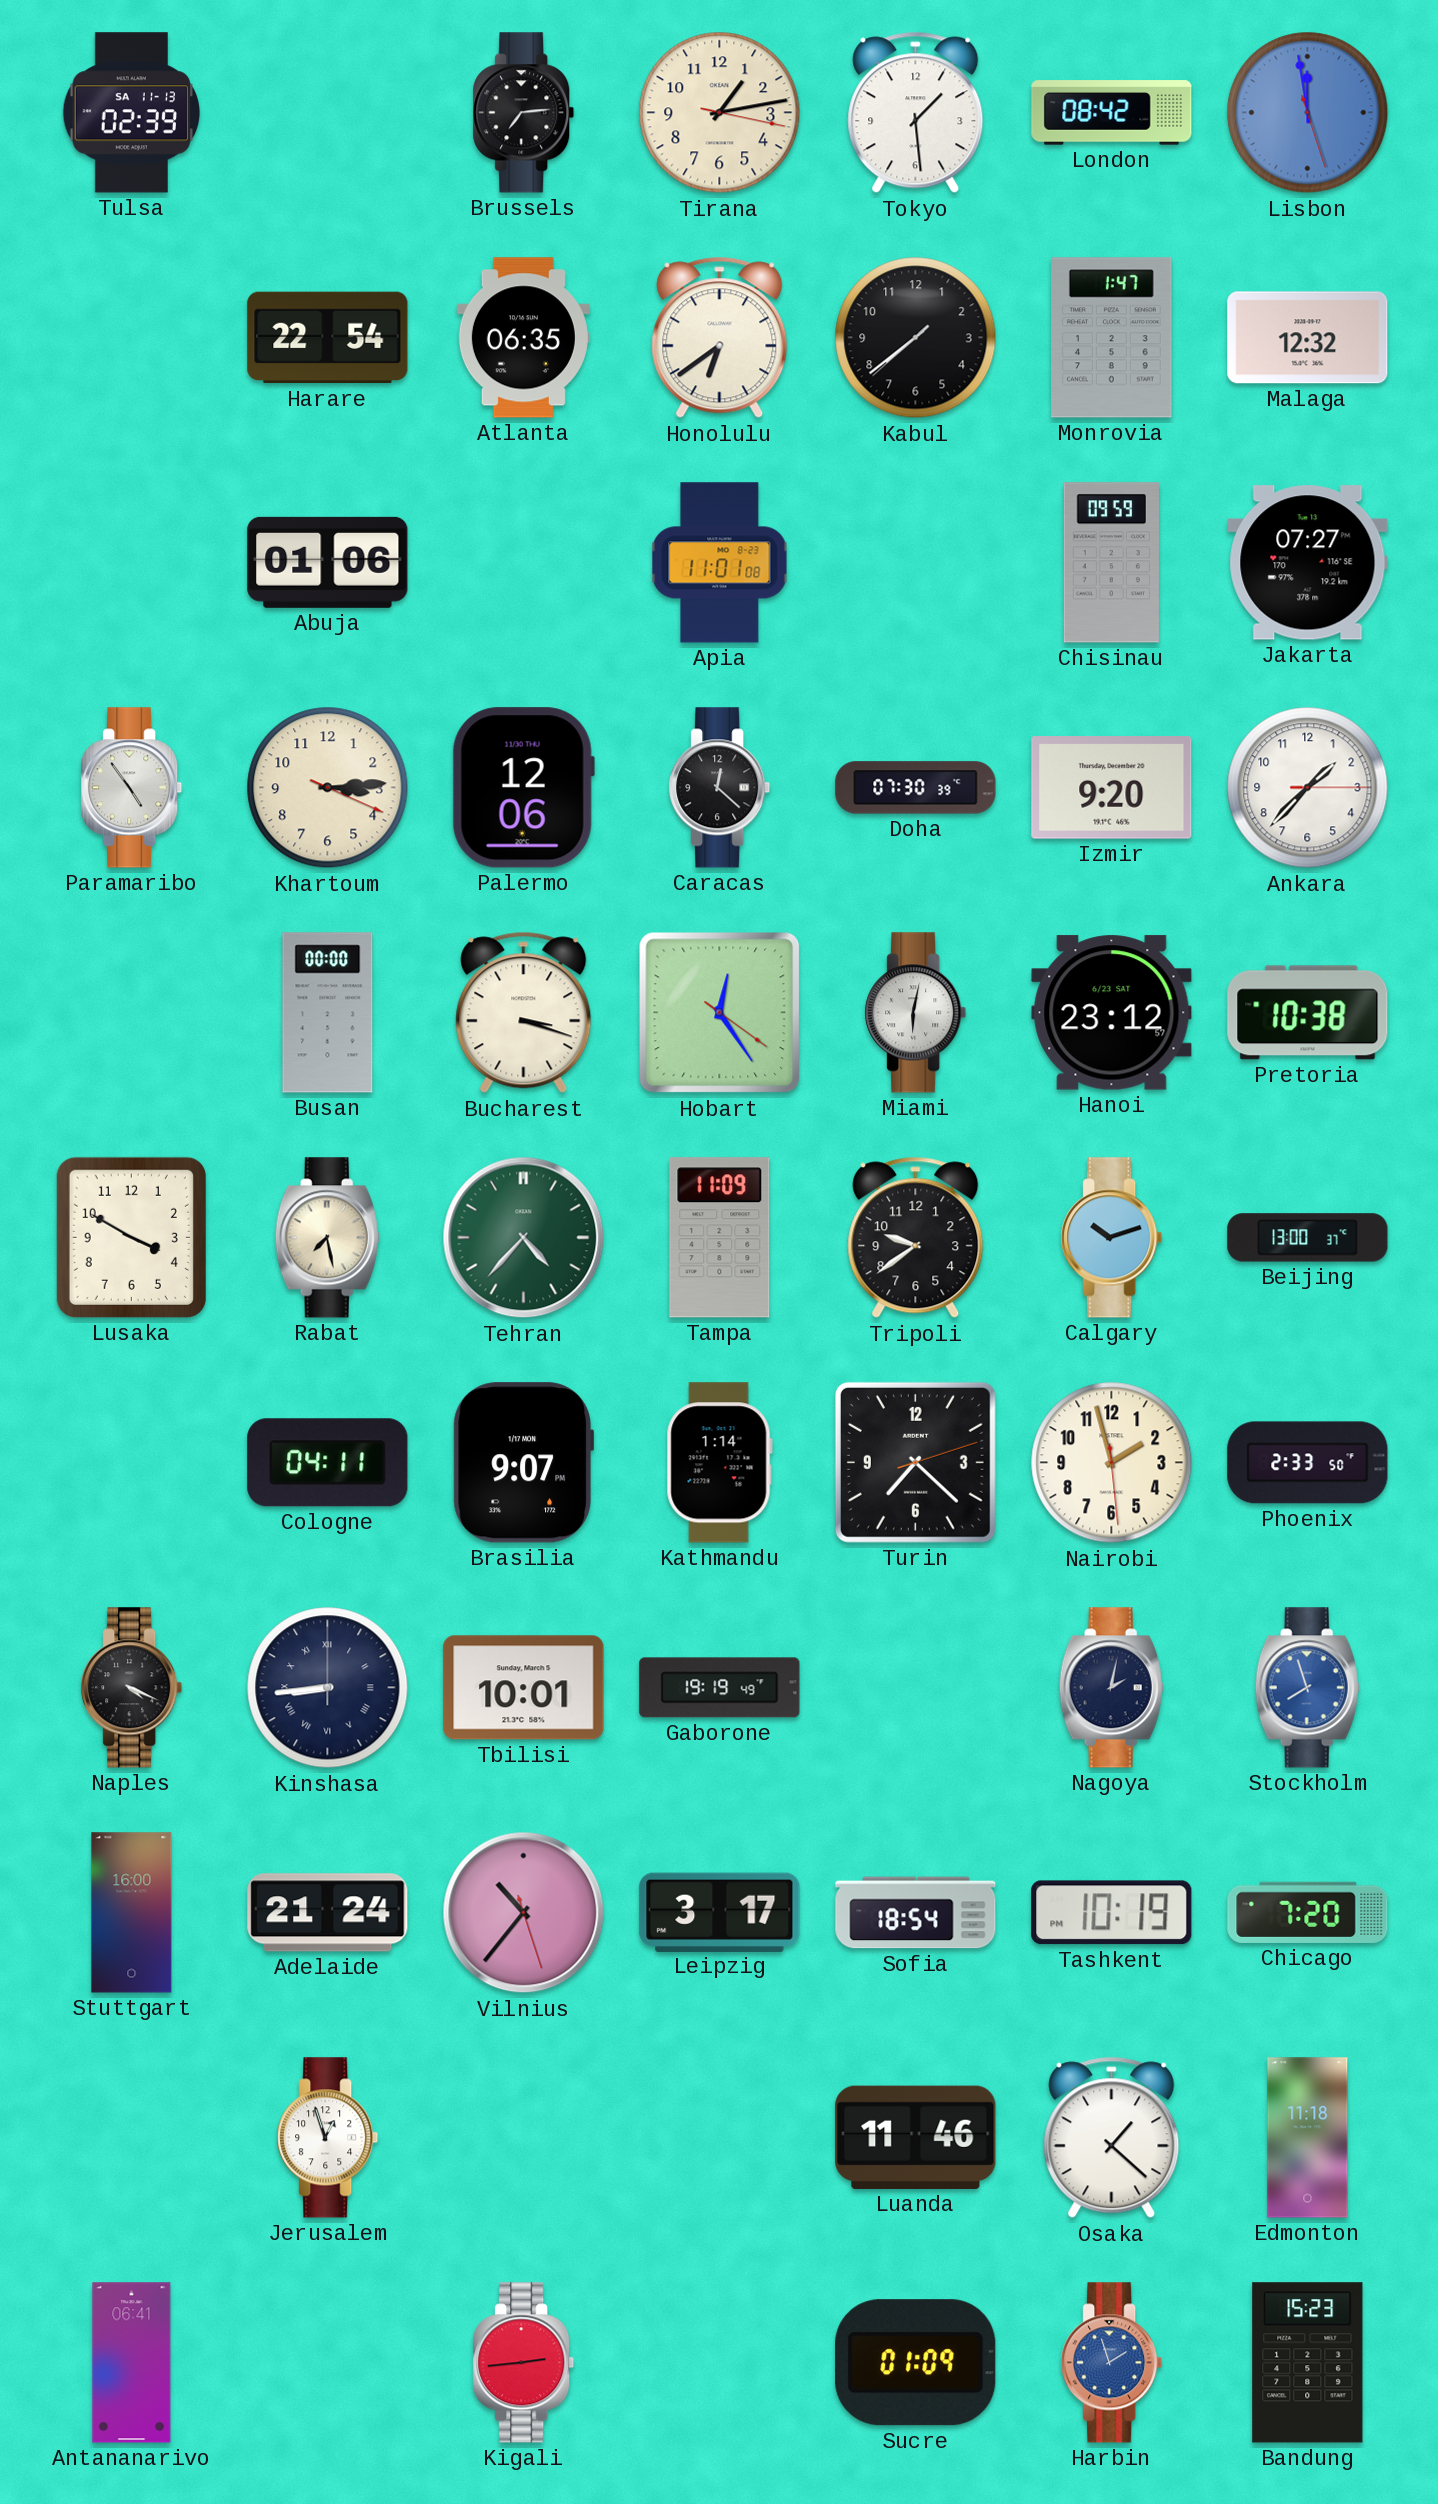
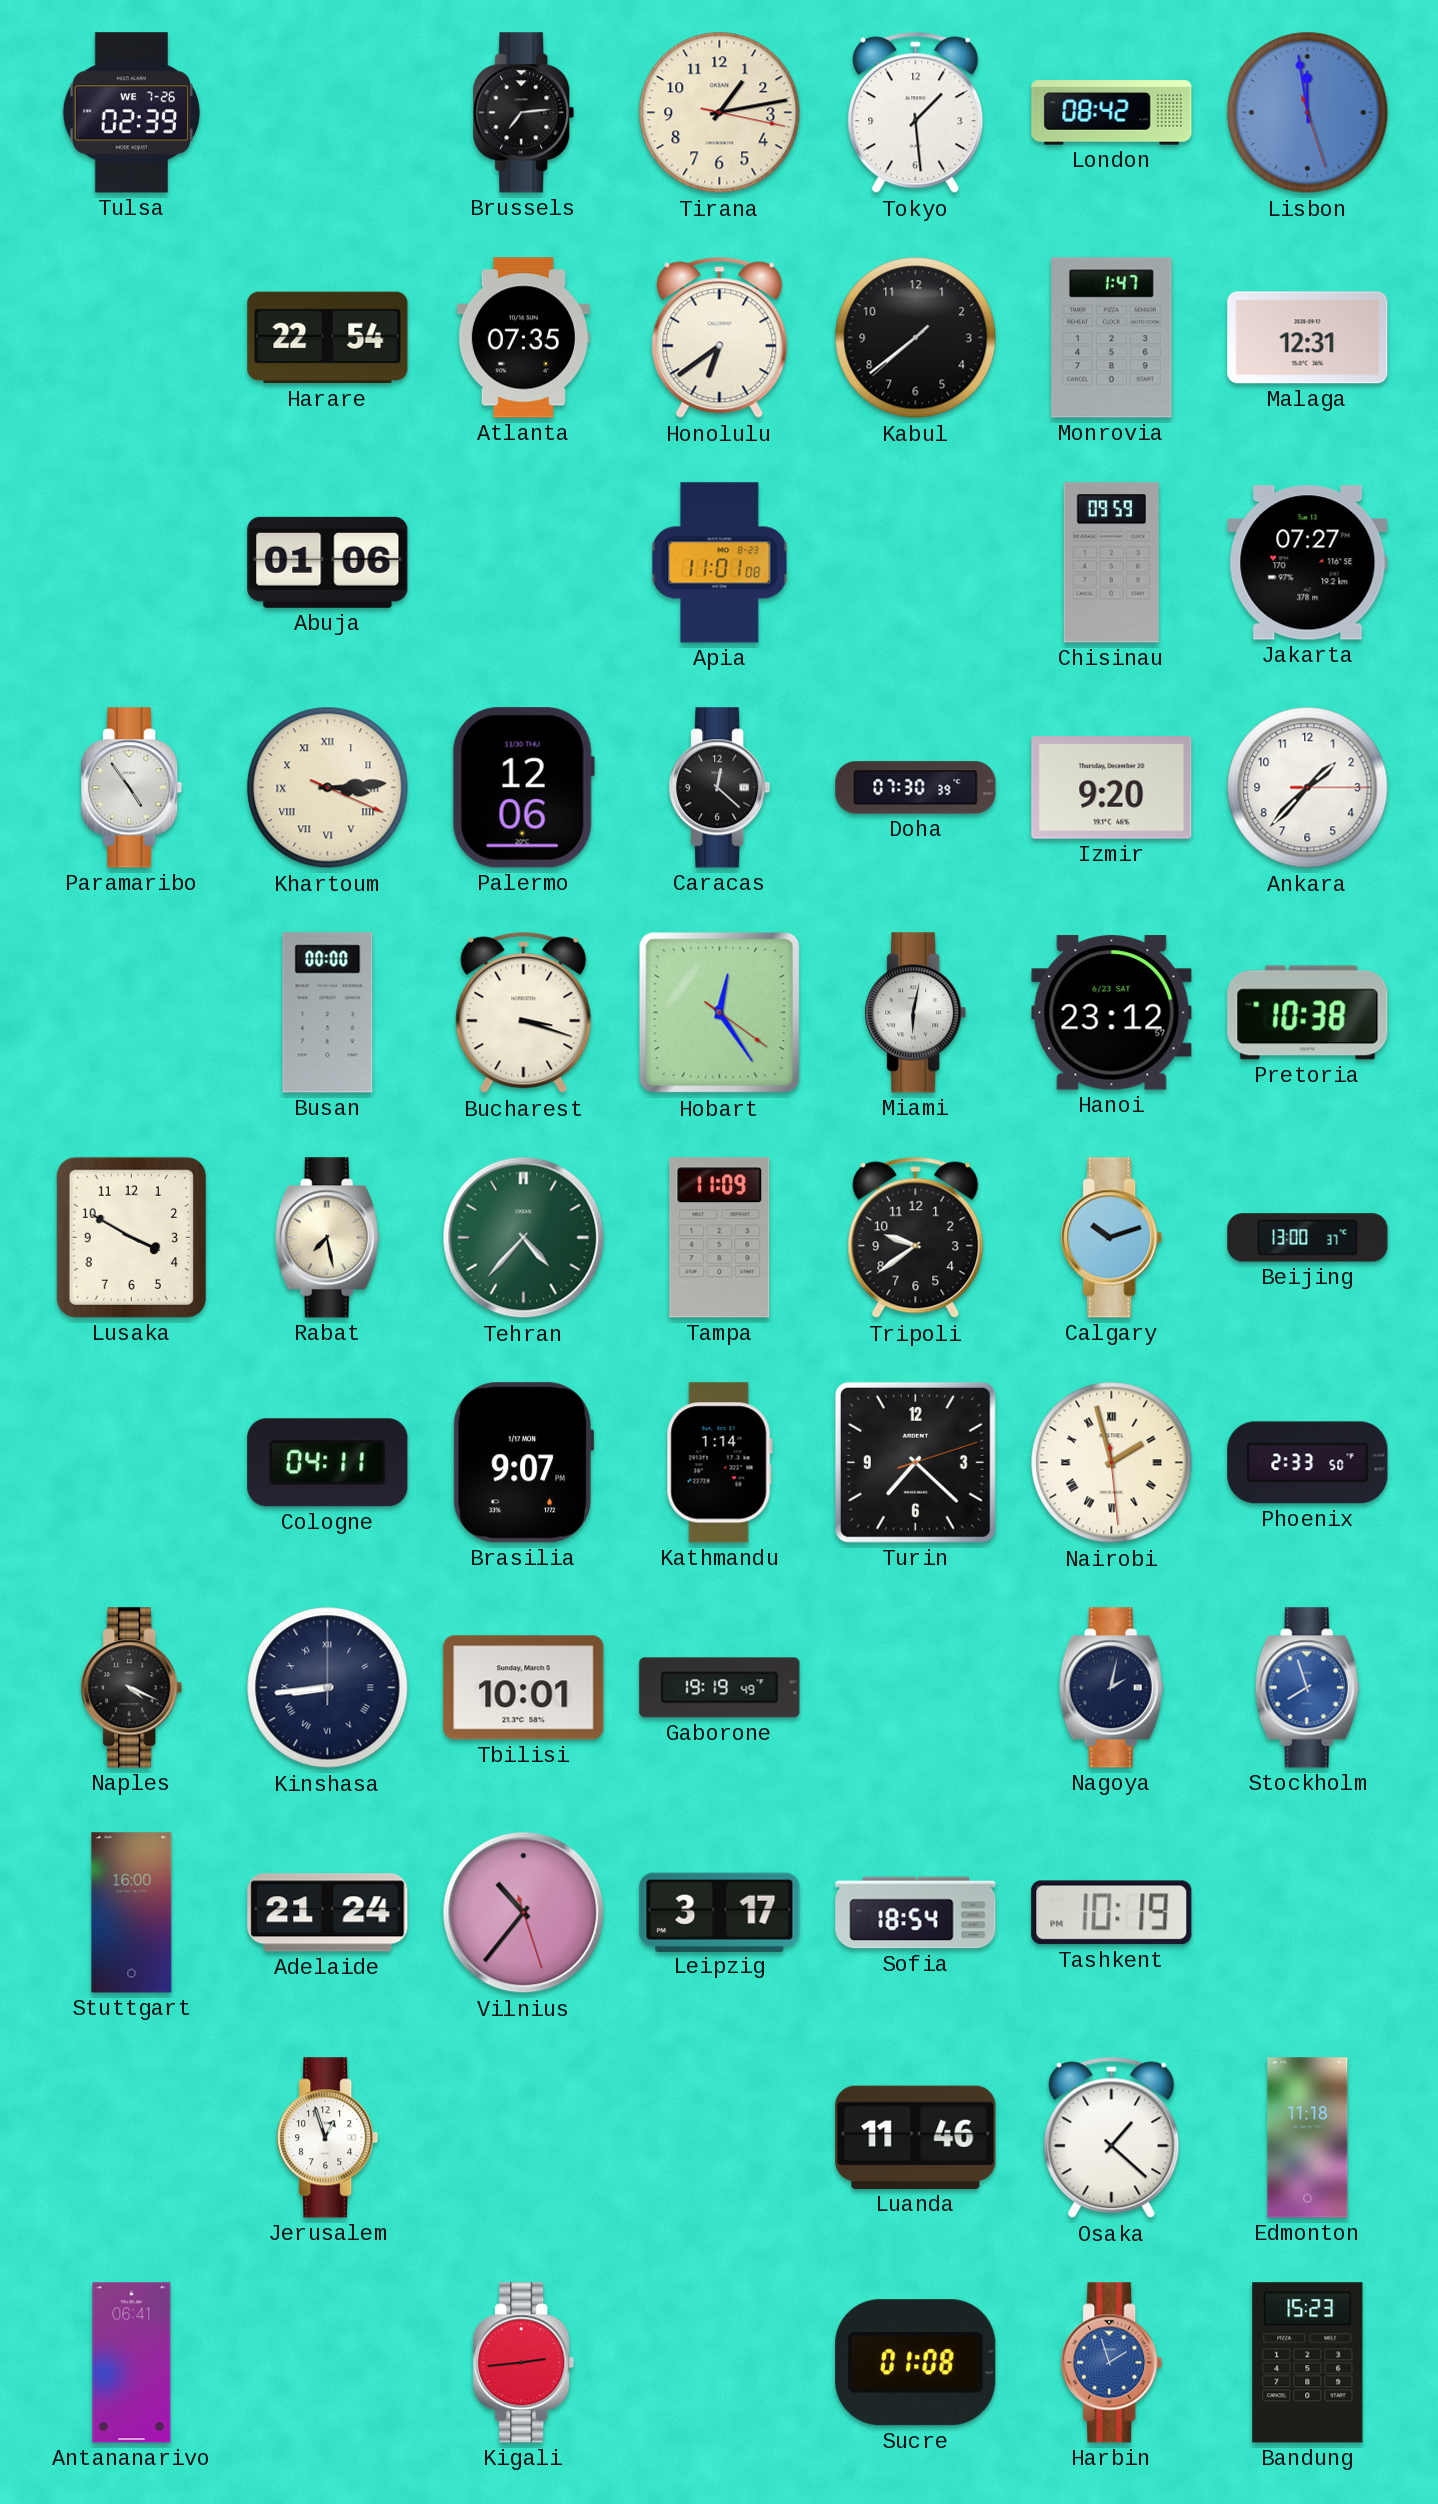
Tulsa date: SA 11-13 -> WE 7-26 (132, 113)
Atlanta: 06:35 -> 07:35 (523, 338)
Malaga: 12:32 -> 12:31 (1308, 338)
Khartoum numerals: Arabic -> Roman (328, 788)
Nairobi numerals: Arabic -> Roman (1112, 1463)
Chicago: 7:20 -> none (1308, 1912)
Sucre: 01:09 -> 01:08 (916, 2363)
